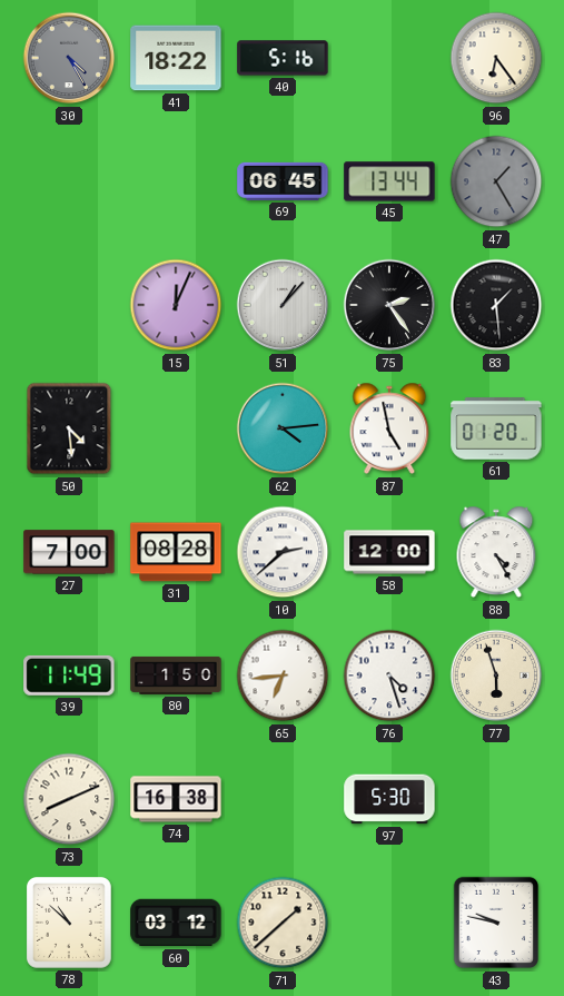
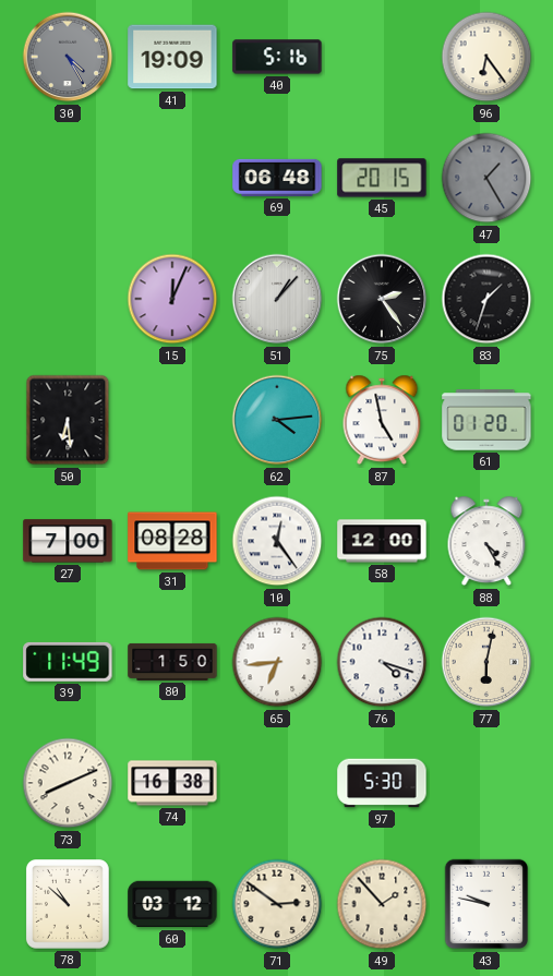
41: 18:22 -> 19:09 (172, 57)
69: 06:45 -> 06:48 (277, 178)
45: 13:44 -> 20:15 (382, 178)
83: 1:29 -> 1:33 (486, 299)
50: 4:29 -> 6:29 (68, 420)
10: 2:38 -> 12:24 (277, 541)
76: 4:27 -> 4:18 (382, 662)
77: 5:57 -> 6:02 (486, 662)
71: 1:38 -> 2:51 (277, 904)
49: none -> 1:53 (382, 904)
